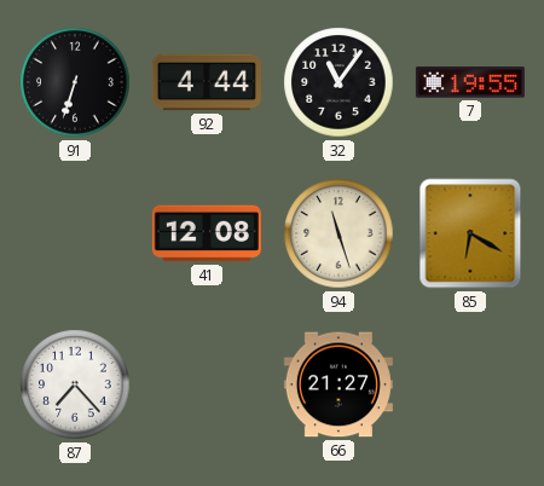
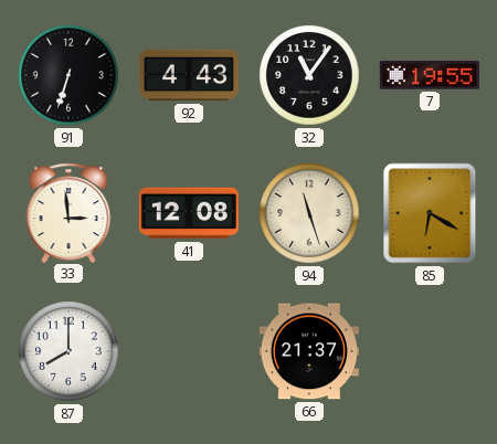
92: 4:44 -> 4:43 (189, 75)
33: none -> 2:59 (68, 212)
87: 7:23 -> 8:00 (68, 351)
66: 21:27 -> 21:37 (309, 351)
